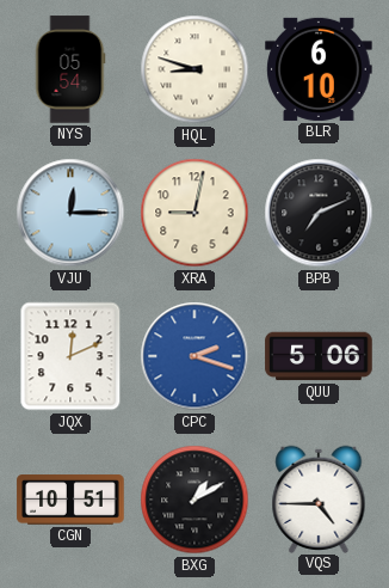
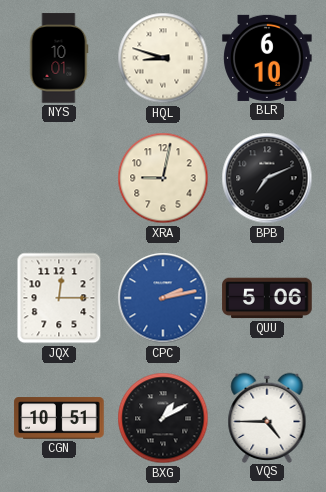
NYS: 05:54 -> 10:01 (59, 58)
VJU: 12:15 -> none (70, 213)
JQX: 12:11 -> 12:15 (59, 298)
CPC: 2:18 -> 2:13 (163, 298)
